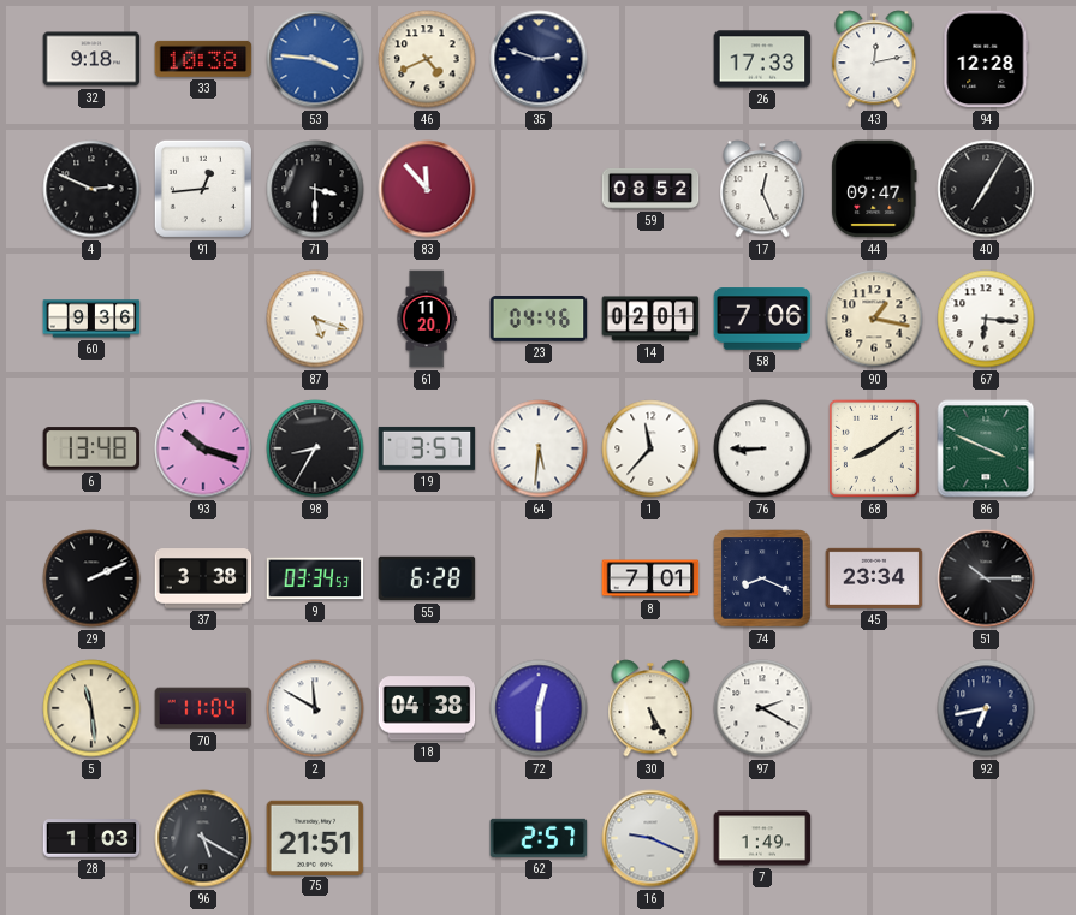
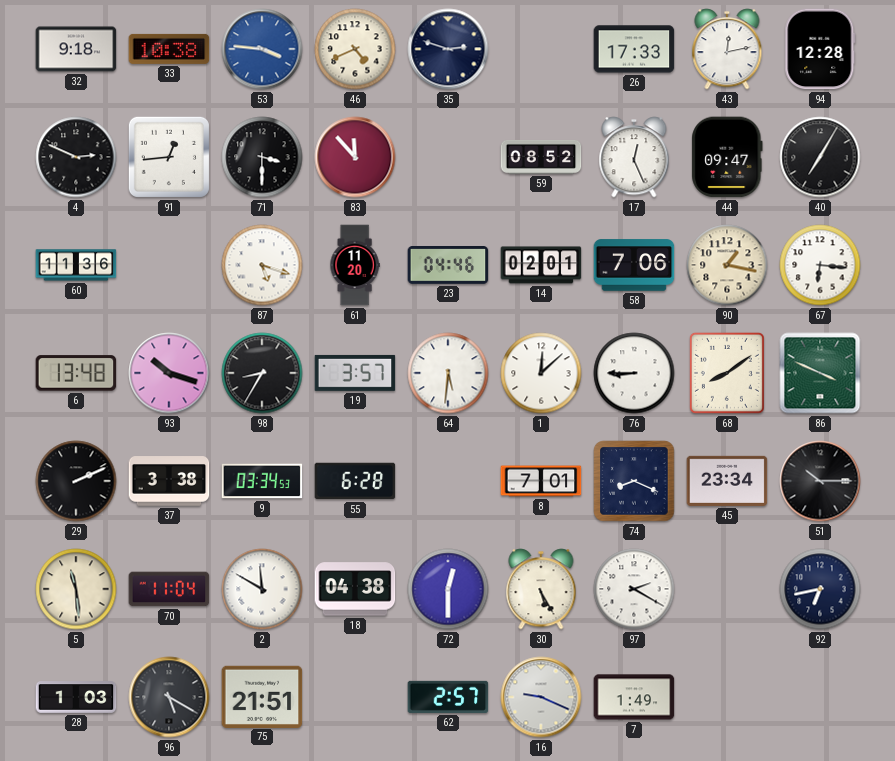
60: 9:36 -> 11:36 (76, 265)
1: 11:37 -> 12:08 (541, 373)
